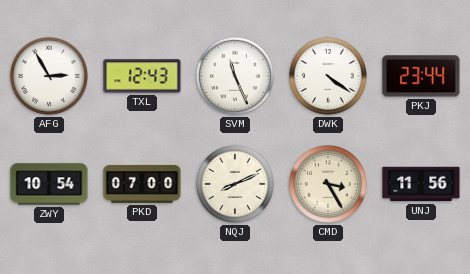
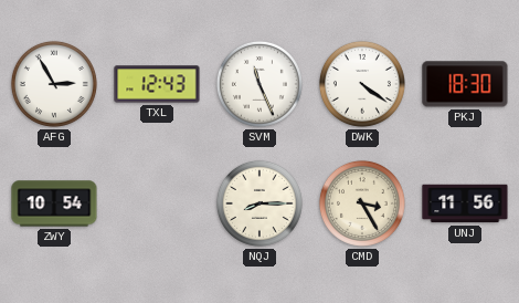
PKJ: 23:44 -> 18:30 (465, 84)
PKD: 07:00 -> none (142, 184)
NQJ: 8:11 -> 8:15 (259, 203)
